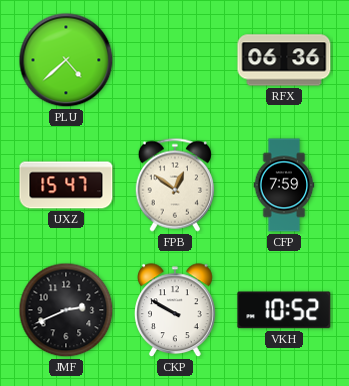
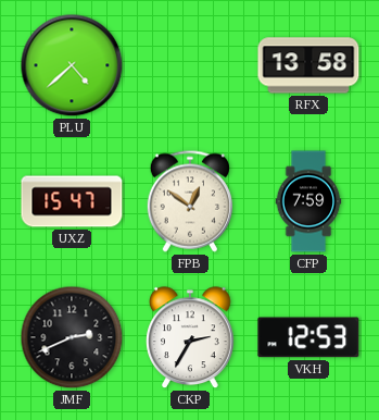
RFX: 06:36 -> 13:58 (308, 65)
CKP: 9:50 -> 2:35 (191, 338)
VKH: 10:52 -> 12:53 (308, 337)
